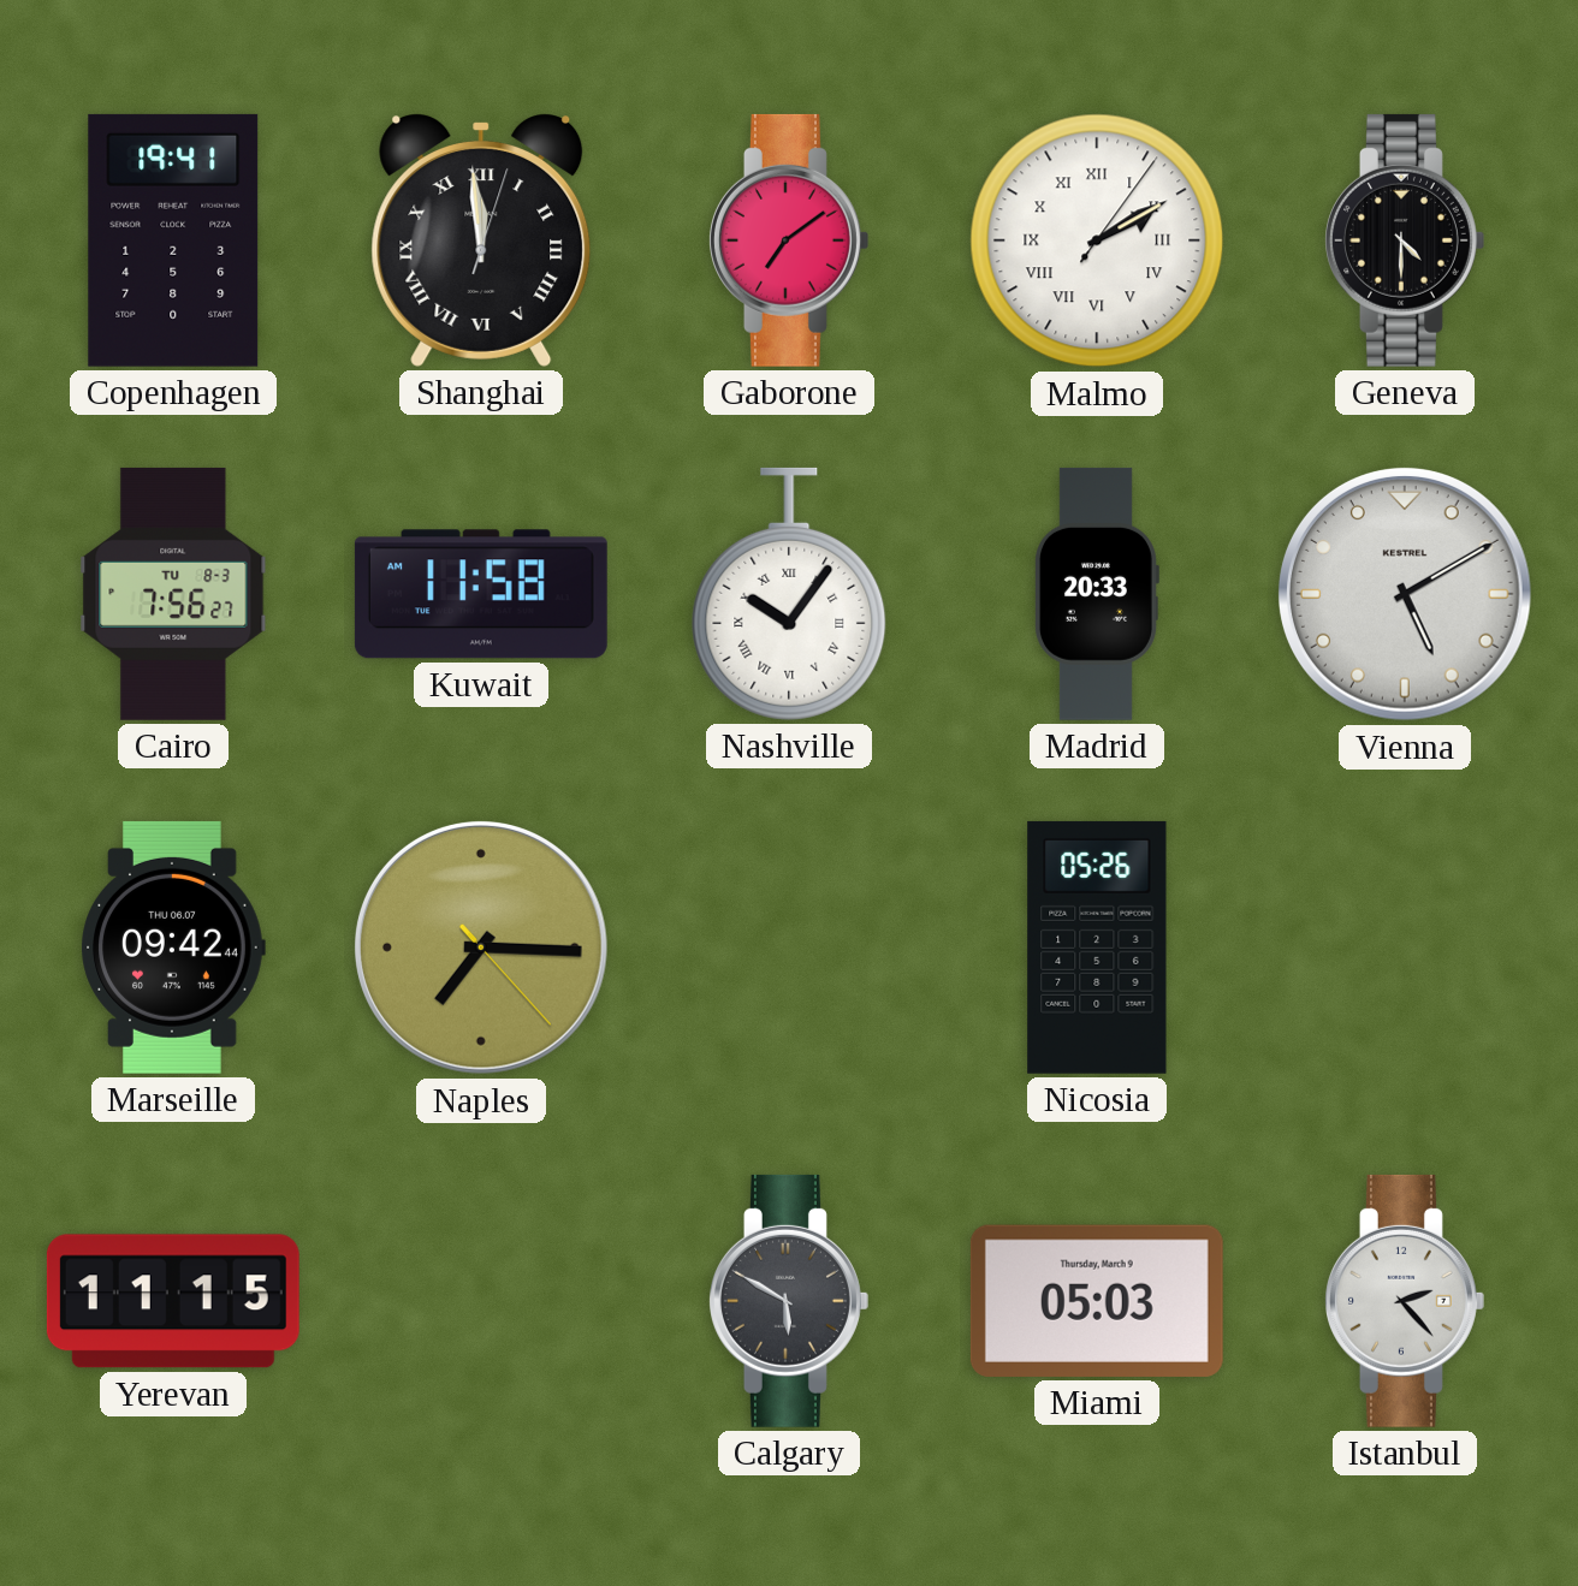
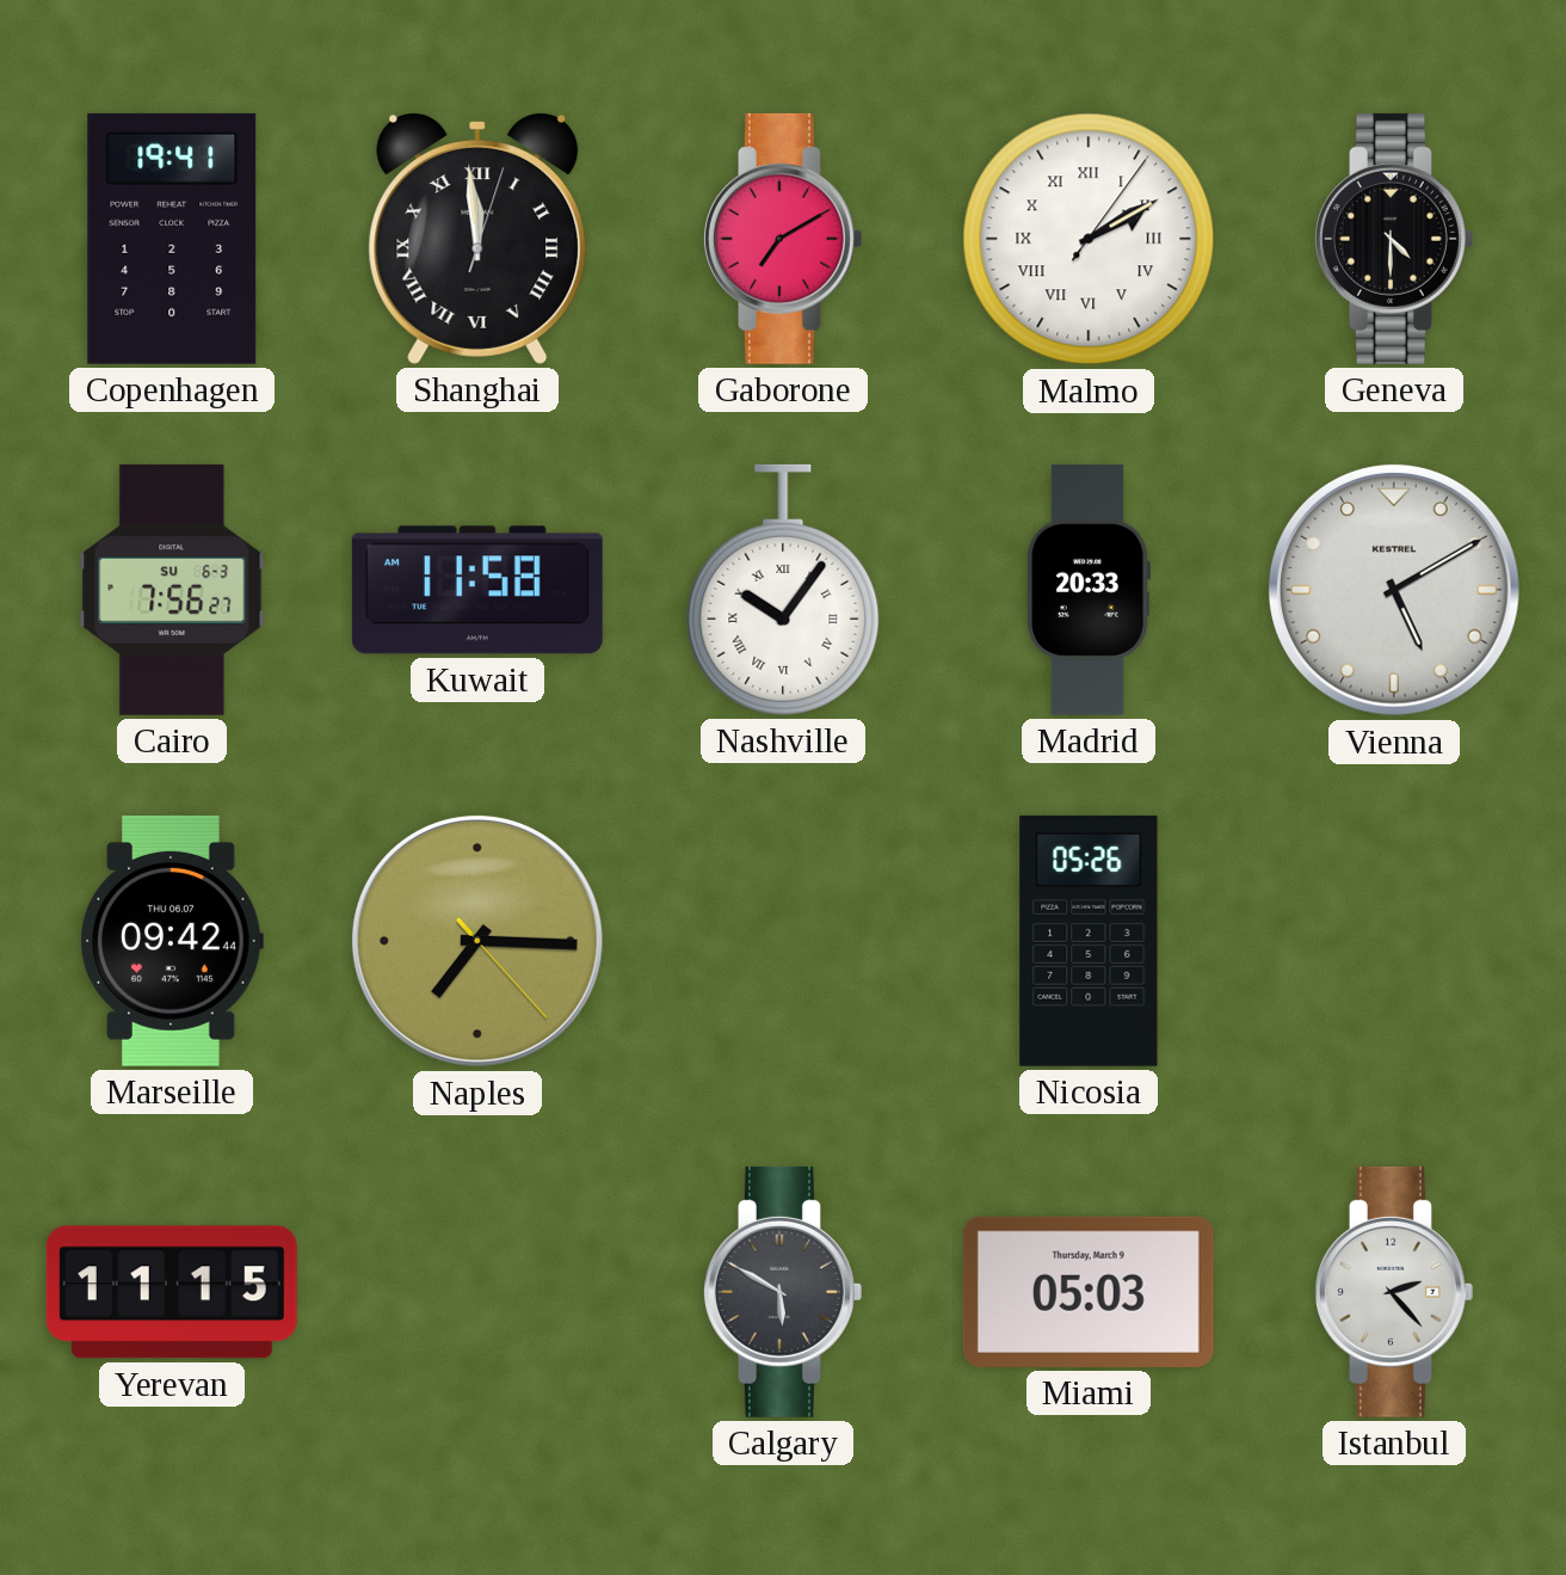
Gaborone: 7:09 -> 7:10 (783, 239)
Cairo date: TU 8-3 -> SU 6-3 (172, 590)
